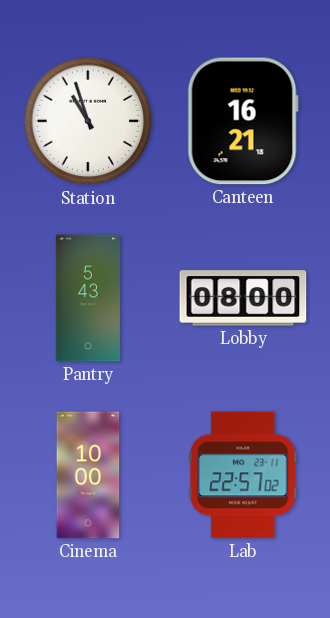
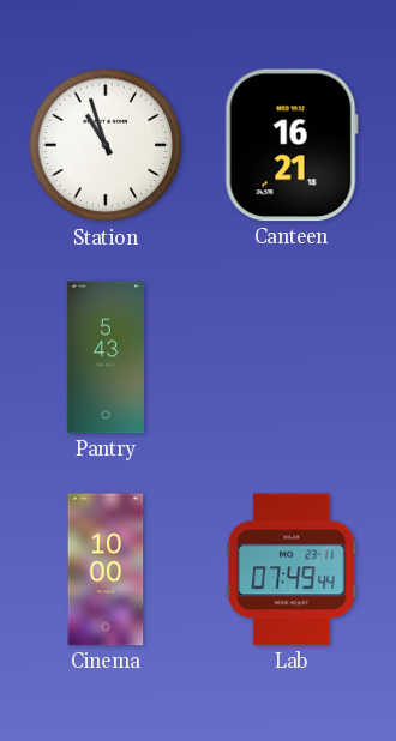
Lobby: 08:00 -> none (243, 298)
Lab: 22:57 -> 07:49 (293, 570)
